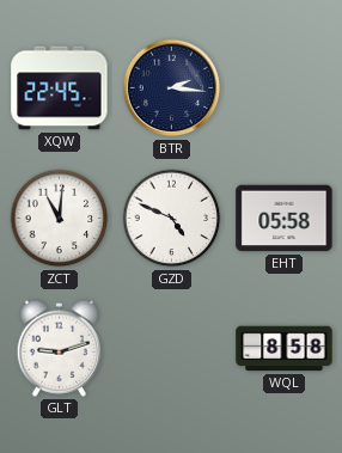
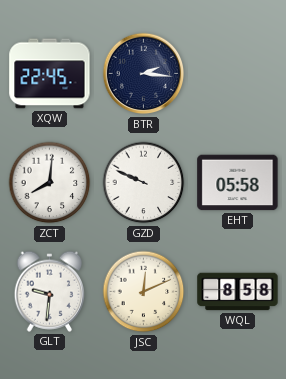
ZCT: 11:01 -> 8:01 (50, 183)
GZD: 4:49 -> 9:49 (144, 183)
GLT: 9:12 -> 9:31 (50, 291)
JSC: none -> 12:11 (144, 292)
